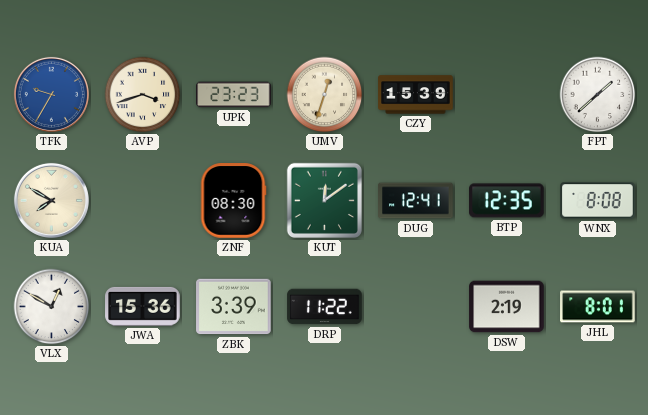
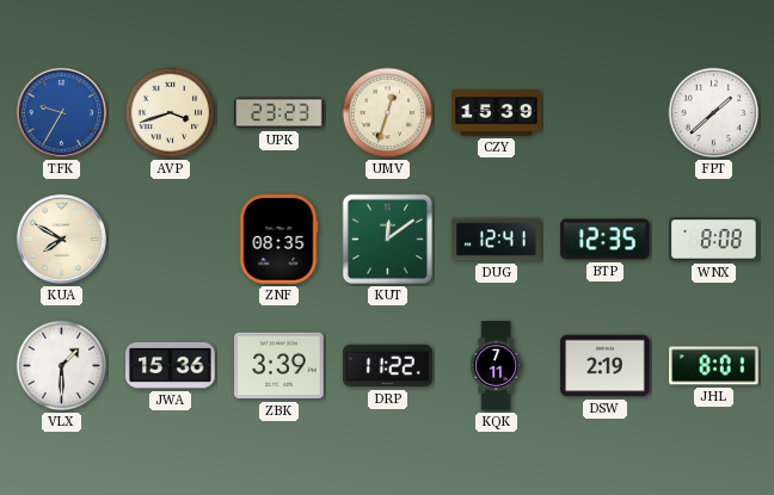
ZNF: 08:30 -> 08:35 (278, 240)
VLX: 12:50 -> 1:30 (62, 366)
KQK: none -> 7:11 (497, 366)
